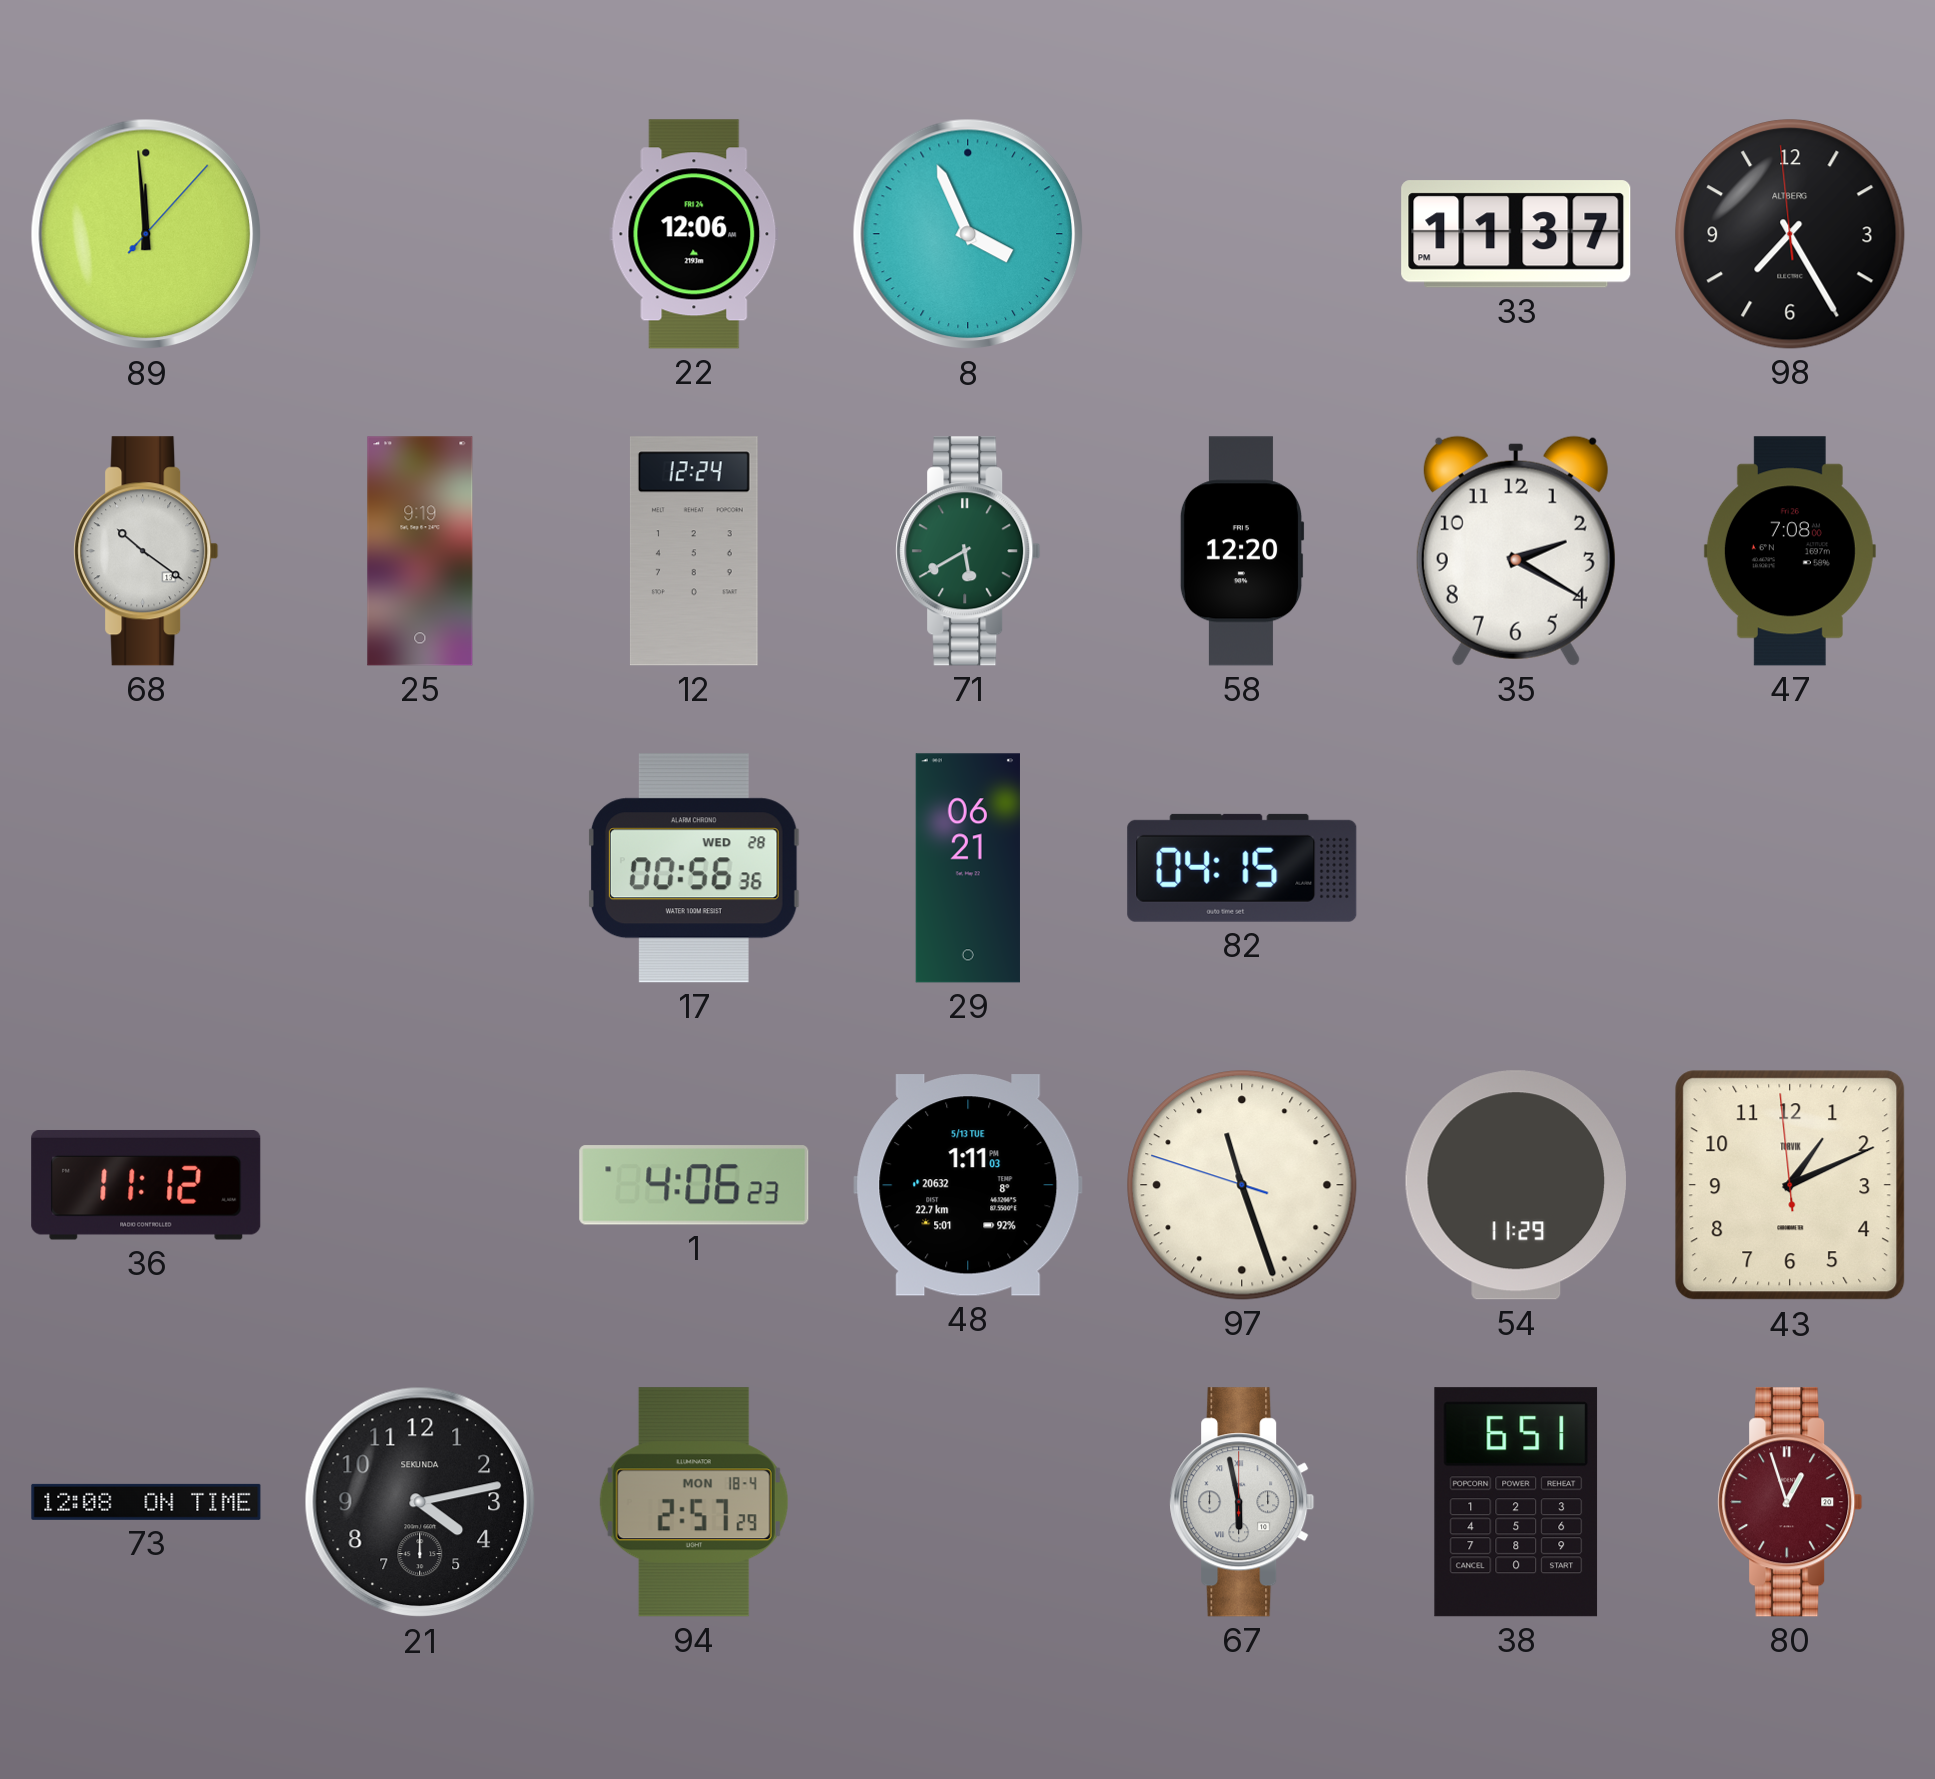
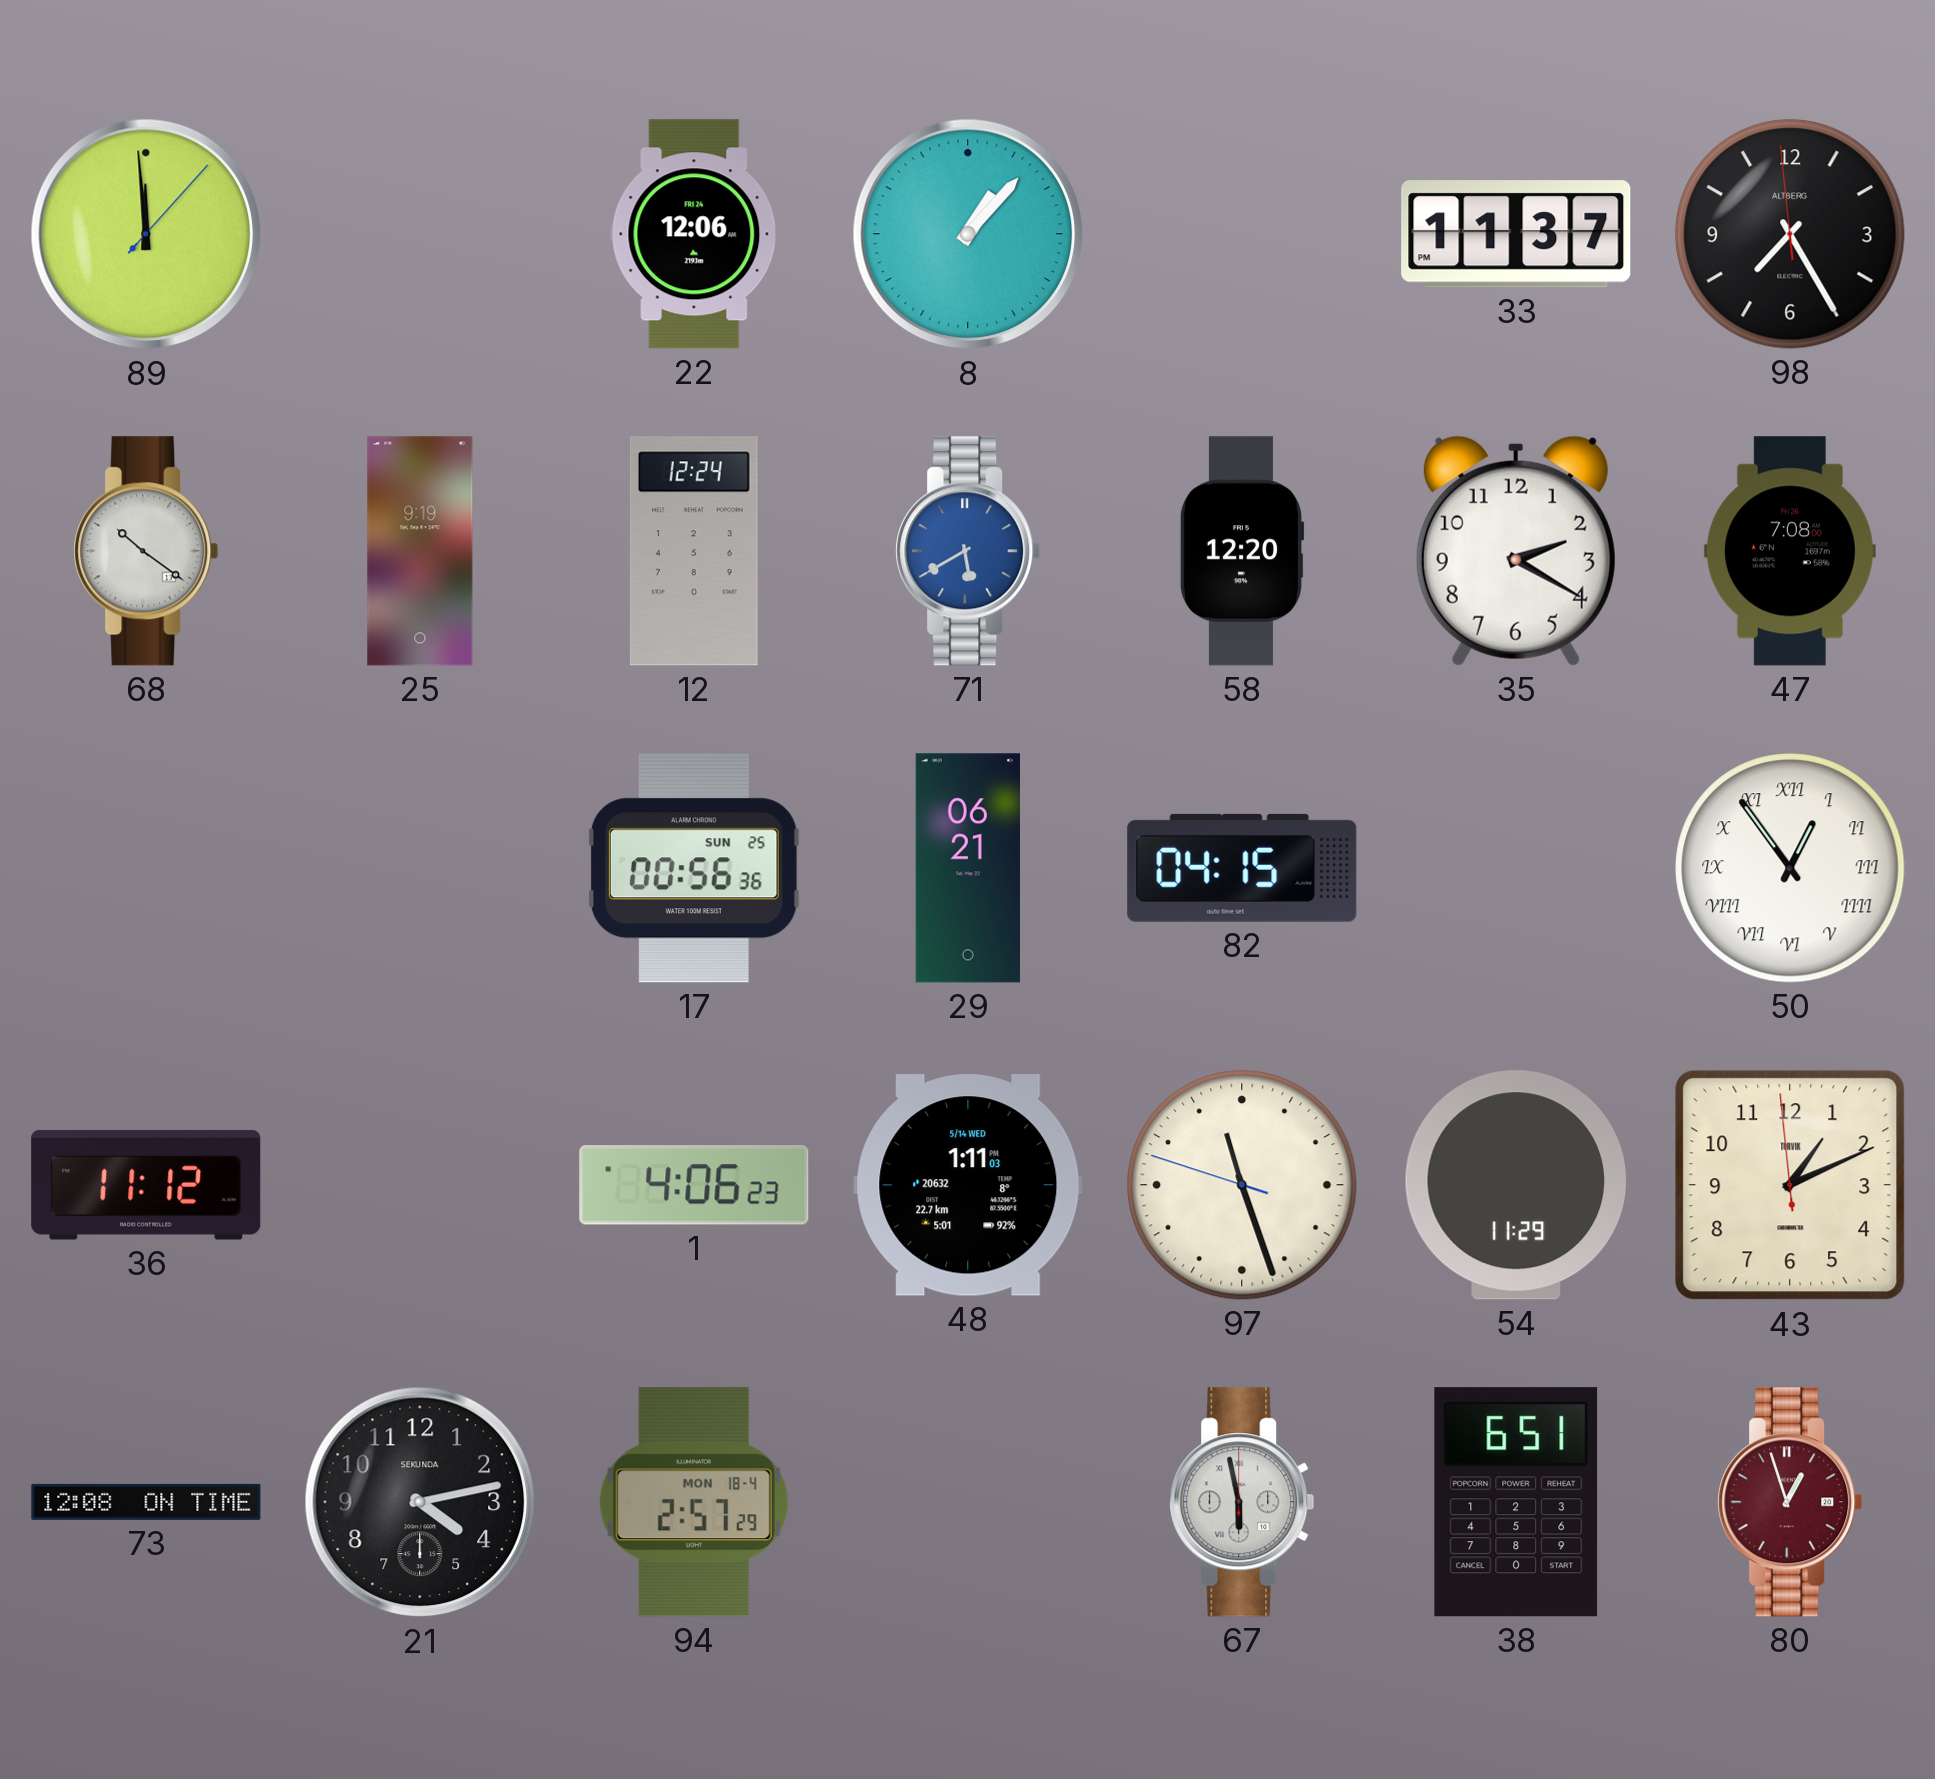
8: 3:56 -> 1:07 (968, 234)
71 dial: green -> blue (968, 551)
17 date: WED 28 -> SUN 25 (694, 868)
50: none -> 12:54 (1790, 868)
48 date: 5/13 TUE -> 5/14 WED (968, 1185)
